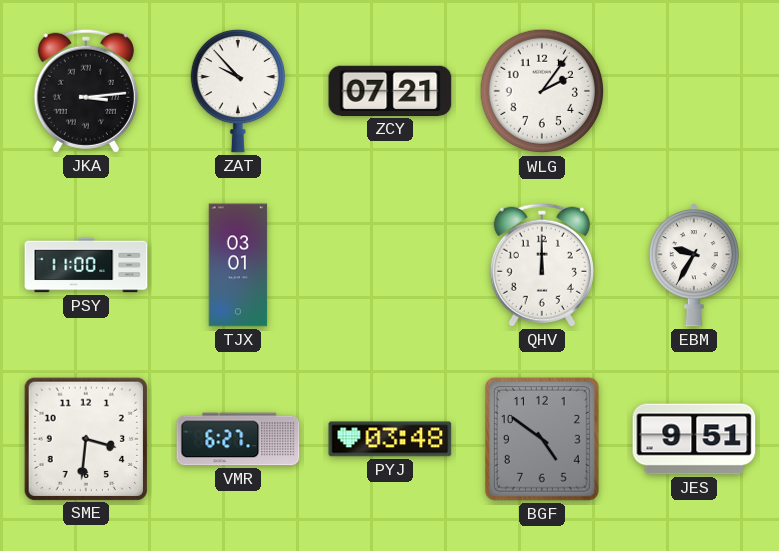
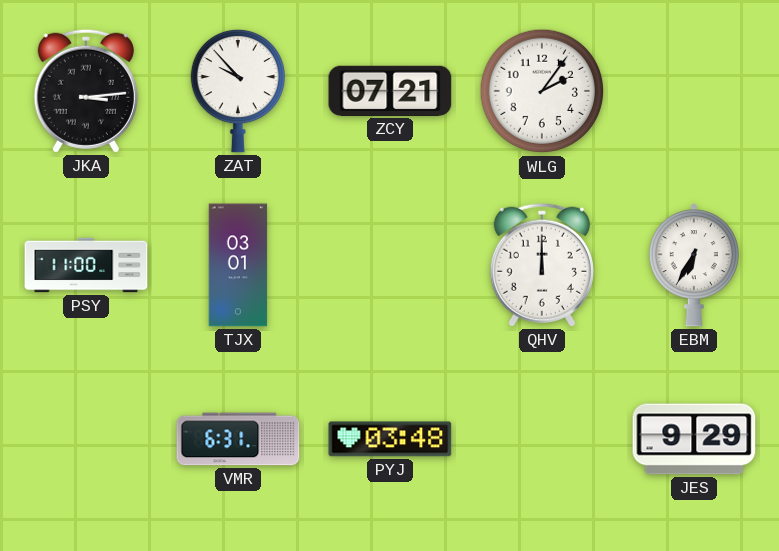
EBM: 9:35 -> 6:35 (694, 265)
SME: 3:31 -> none (85, 438)
VMR: 6:27 -> 6:31 (238, 439)
BGF: 4:51 -> none (542, 439)
JES: 9:51 -> 9:29 (694, 439)
